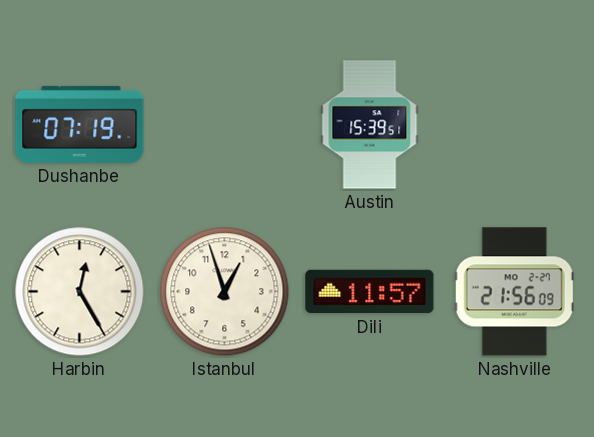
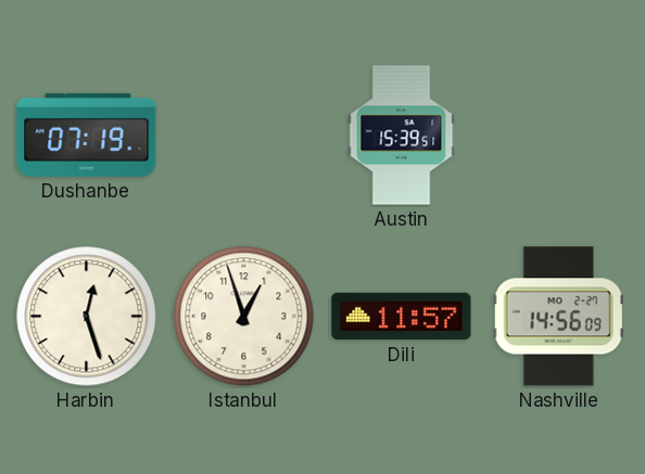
Harbin: 12:25 -> 12:27 (87, 317)
Nashville: 21:56 -> 14:56 (558, 317)
